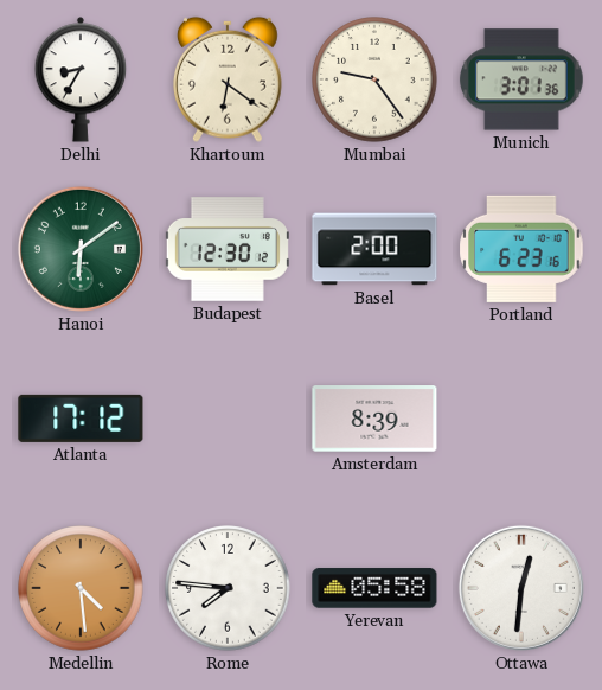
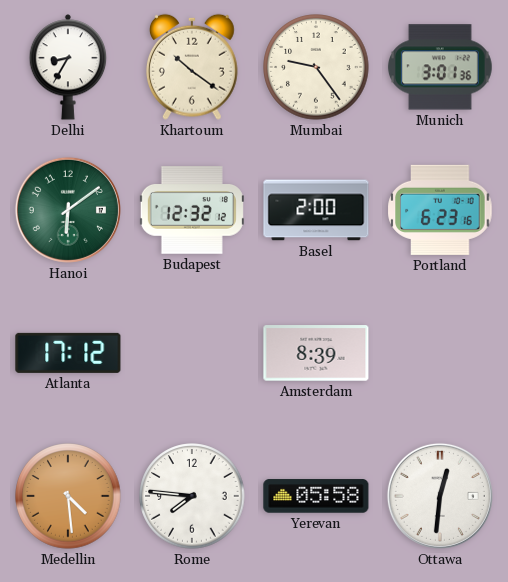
Khartoum: 6:21 -> 10:21 (192, 67)
Budapest: 12:30 -> 12:32 (192, 210)
